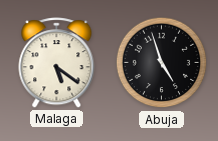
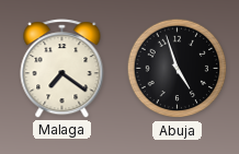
Malaga: 5:21 -> 7:21 (62, 69)
